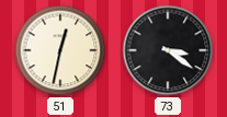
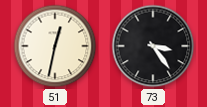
73: 3:21 -> 3:24 (153, 46)
